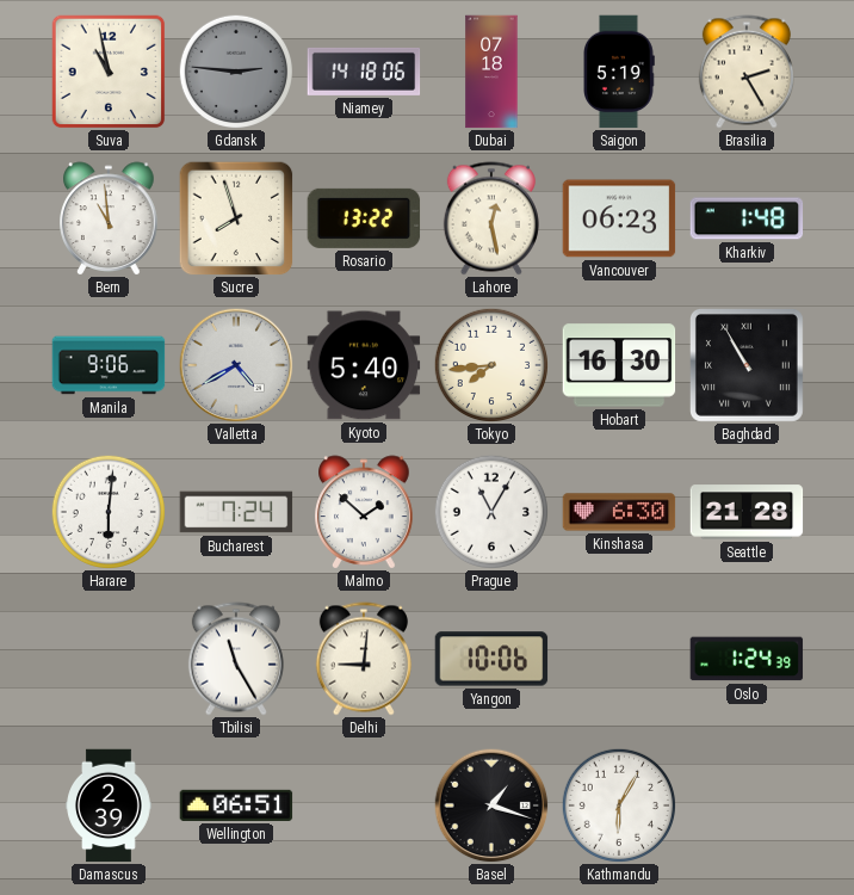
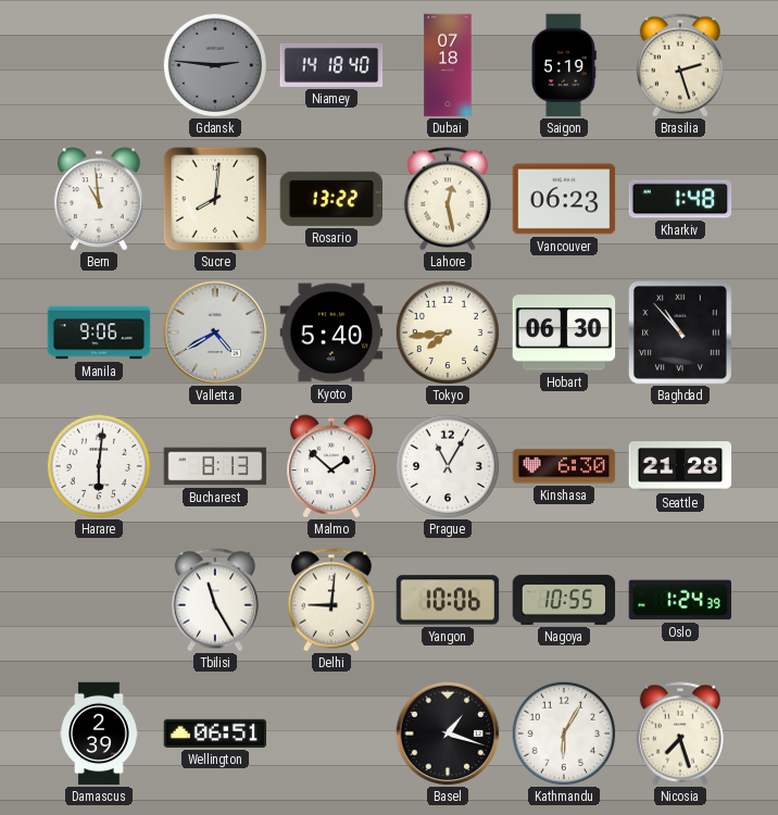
Suva: 10:58 -> none (109, 72)
Niamey: 14:18:06 -> 14:18:40 (331, 65)
Brasilia: 2:25 -> 2:27 (680, 65)
Sucre: 7:57 -> 8:01 (215, 199)
Hobart: 16:30 -> 06:30 (564, 333)
Baghdad: 10:55 -> 10:53 (680, 333)
Bucharest: 7:24 -> 8:13 (215, 466)
Nagoya: none -> 10:55 (564, 600)
Nicosia: none -> 7:27 (680, 733)
